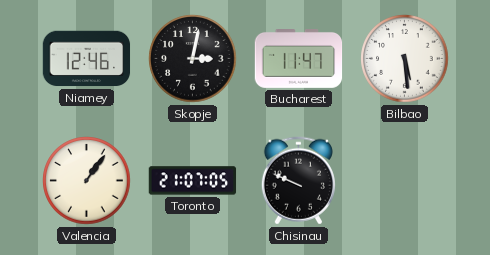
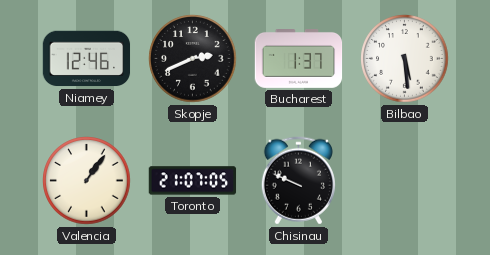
Skopje: 3:02 -> 2:41 (193, 59)
Bucharest: 11:47 -> 1:37 (299, 59)
